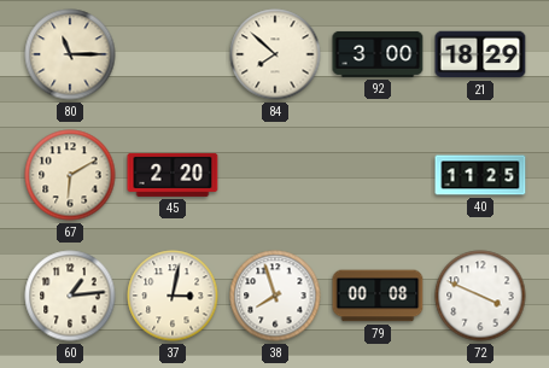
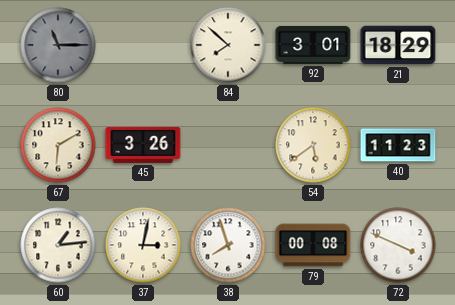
80 dial: cream -> grey (58, 45)
92: 3:00 -> 3:01 (313, 45)
45: 2:20 -> 3:26 (143, 145)
54: none -> 5:39 (313, 145)
40: 11:25 -> 11:23 (398, 145)
